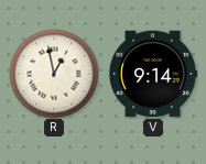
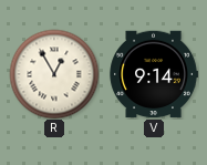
R: 12:58 -> 12:55 (54, 74)
